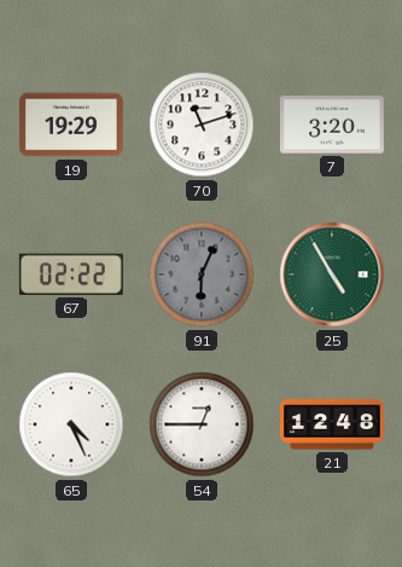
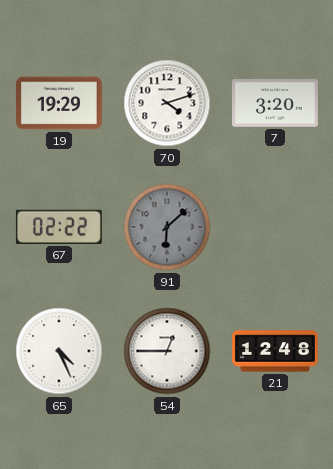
70: 11:12 -> 4:12 (167, 103)
91: 6:04 -> 6:08 (167, 227)
25: 4:55 -> none (332, 274)
